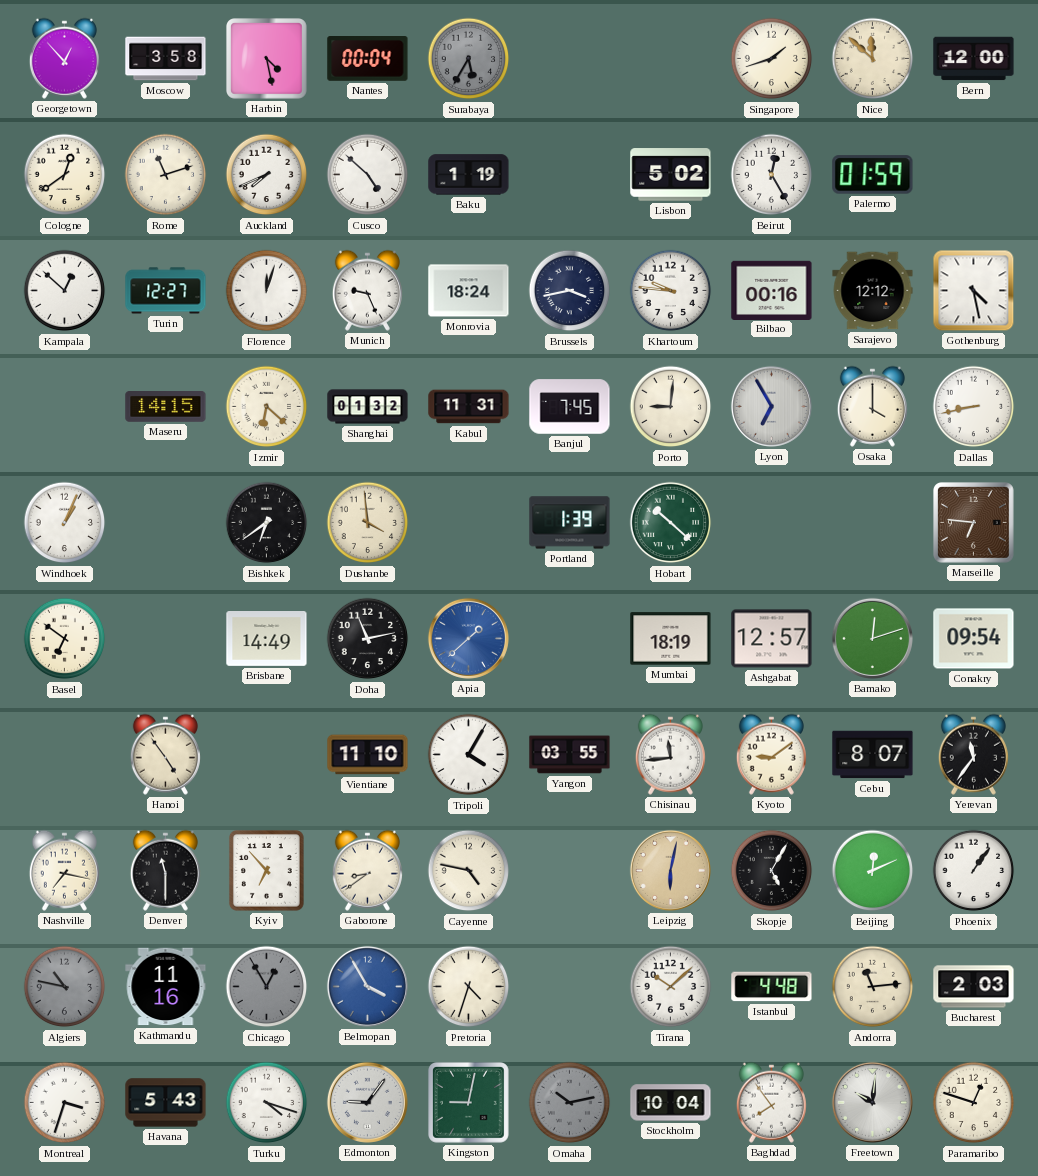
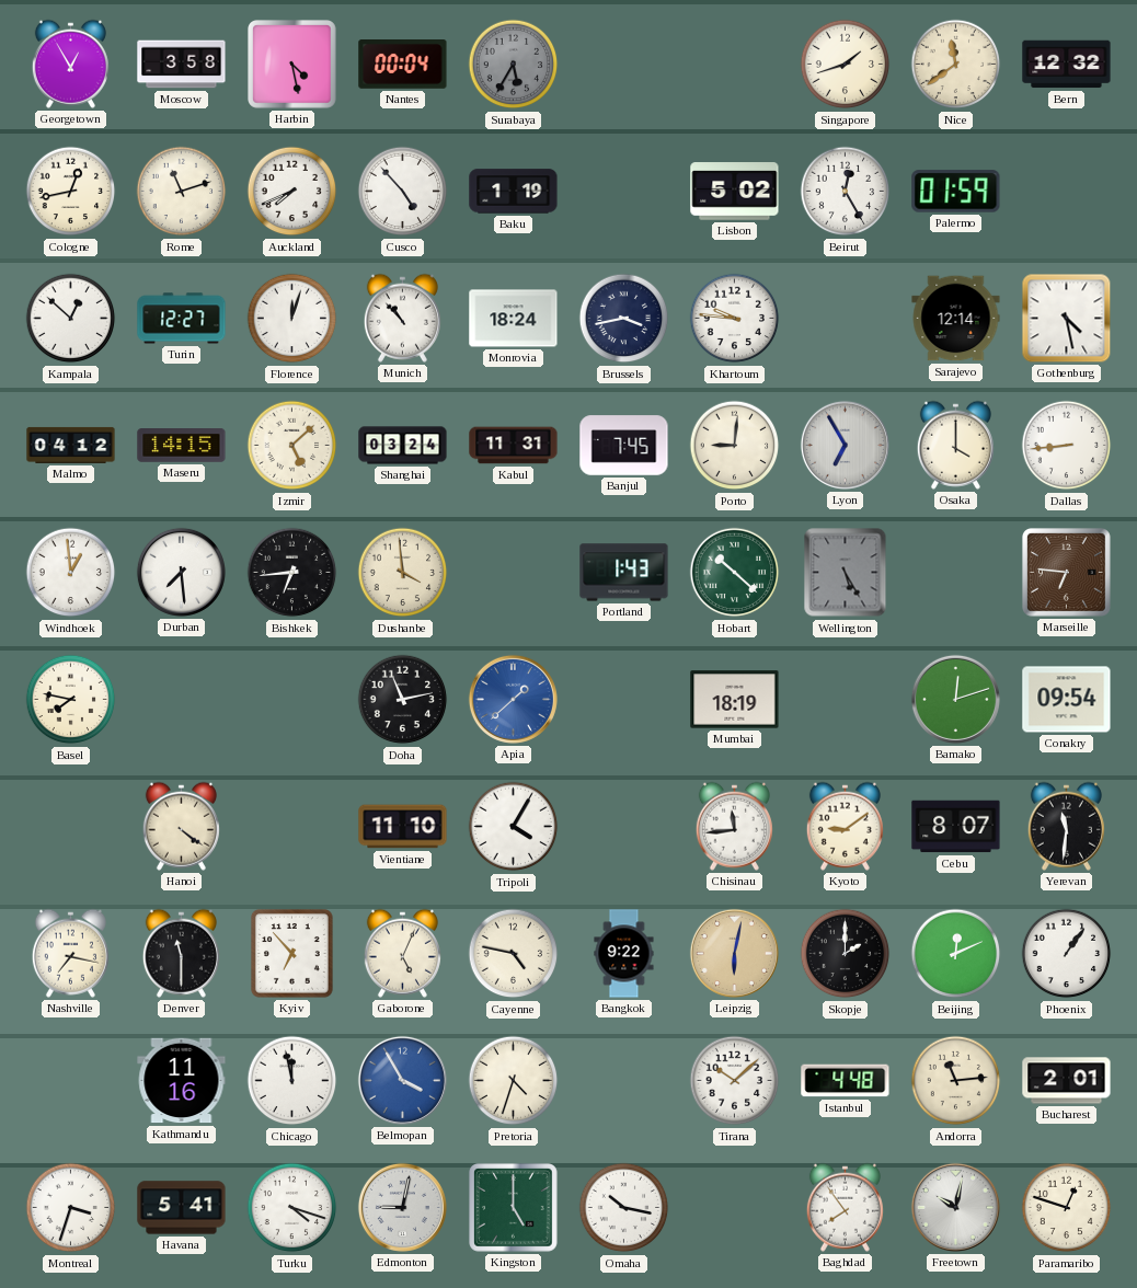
Georgetown: 12:53 -> 12:55 (70, 64)
Nice: 11:52 -> 11:39 (956, 65)
Bern: 12:00 -> 12:32 (1067, 65)
Cologne: 12:39 -> 12:43 (71, 192)
Cusco: 4:52 -> 4:53 (403, 192)
Munich: 9:26 -> 10:53 (402, 318)
Bilbao: 00:16 -> none (772, 290)
Sarajevo: 12:12 -> 12:14 (956, 319)
Malmo: none -> 04:12 (71, 445)
Izmir: 6:22 -> 5:08 (292, 446)
Shanghai: 01:32 -> 03:24 (403, 446)
Dallas: 8:43 -> 8:44 (1067, 446)
Windhoek: 1:04 -> 12:59 (71, 573)
Durban: none -> 7:29 (181, 572)
Bishkek: 6:39 -> 6:44 (292, 573)
Portland: 1:39 -> 1:43 (624, 573)
Wellington: none -> 5:25 (846, 573)
Basel: 6:51 -> 7:47 (71, 700)
Brisbane: 14:49 -> none (267, 639)
Ashgabat: 12:57 -> none (772, 639)
Hanoi: 4:54 -> 4:21 (181, 826)
Yangon: 03:55 -> none (570, 755)
Yerevan: 11:36 -> 11:31 (1066, 826)
Gaborone: 8:39 -> 5:04 (402, 953)
Bangkok: none -> 9:22 (624, 954)
Skopje: 5:05 -> 2:00 (846, 954)
Algiers: 10:47 -> none (65, 987)
Chicago: 12:55 -> 11:58 (292, 1081)
Chicago dial: grey -> white (292, 1081)
Bucharest: 2:03 -> 2:01 (1067, 1081)
Havana: 5:43 -> 5:41 (182, 1208)
Edmonton: 9:06 -> 9:02 (402, 1207)
Kingston: 9:02 -> 5:00 (514, 1208)
Omaha: 10:13 -> 10:17 (624, 1208)
Omaha dial: grey -> white (624, 1208)
Stockholm: 10:04 -> none (671, 1103)
Freetown: 10:01 -> 10:02 (955, 1207)
